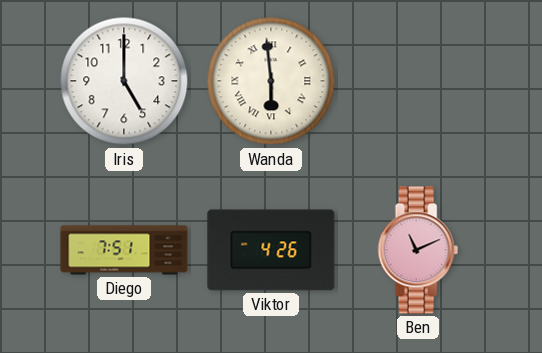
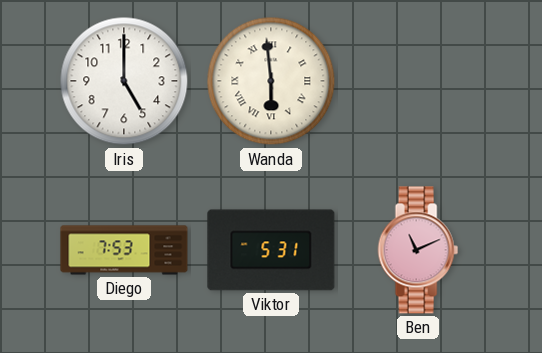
Diego: 7:51 -> 7:53 (124, 250)
Viktor: 4:26 -> 5:31 (271, 250)
